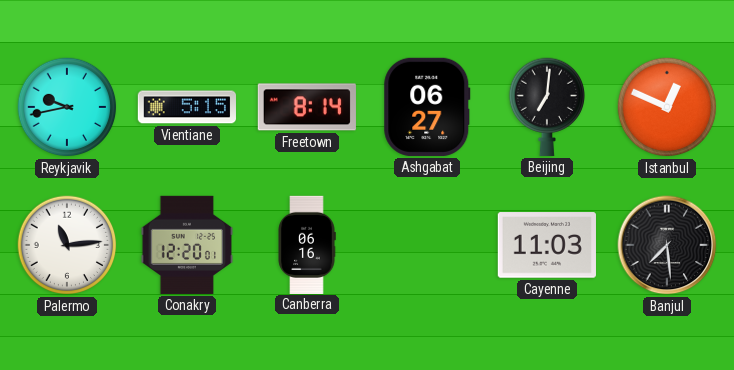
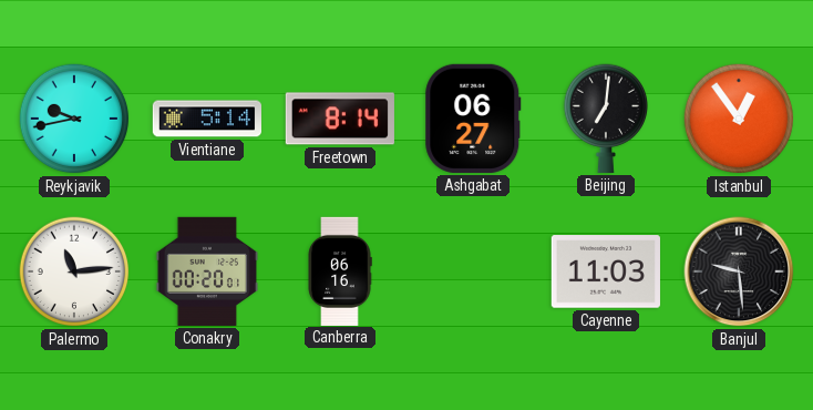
Vientiane: 5:15 -> 5:14 (207, 119)
Istanbul: 12:49 -> 12:54 (739, 119)
Conakry: 12:20 -> 00:20 (207, 271)
Banjul: 7:29 -> 9:29 (739, 271)
